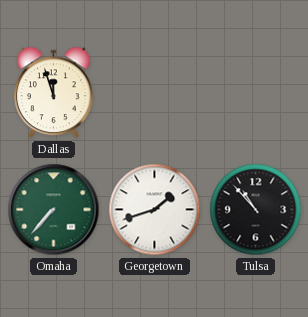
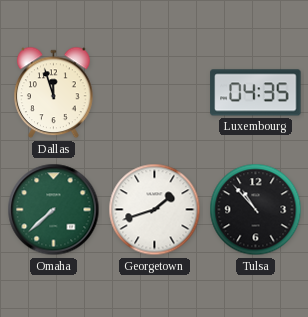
Luxembourg: none -> 04:35 (256, 93)
Omaha: 7:37 -> 7:38 (54, 210)
